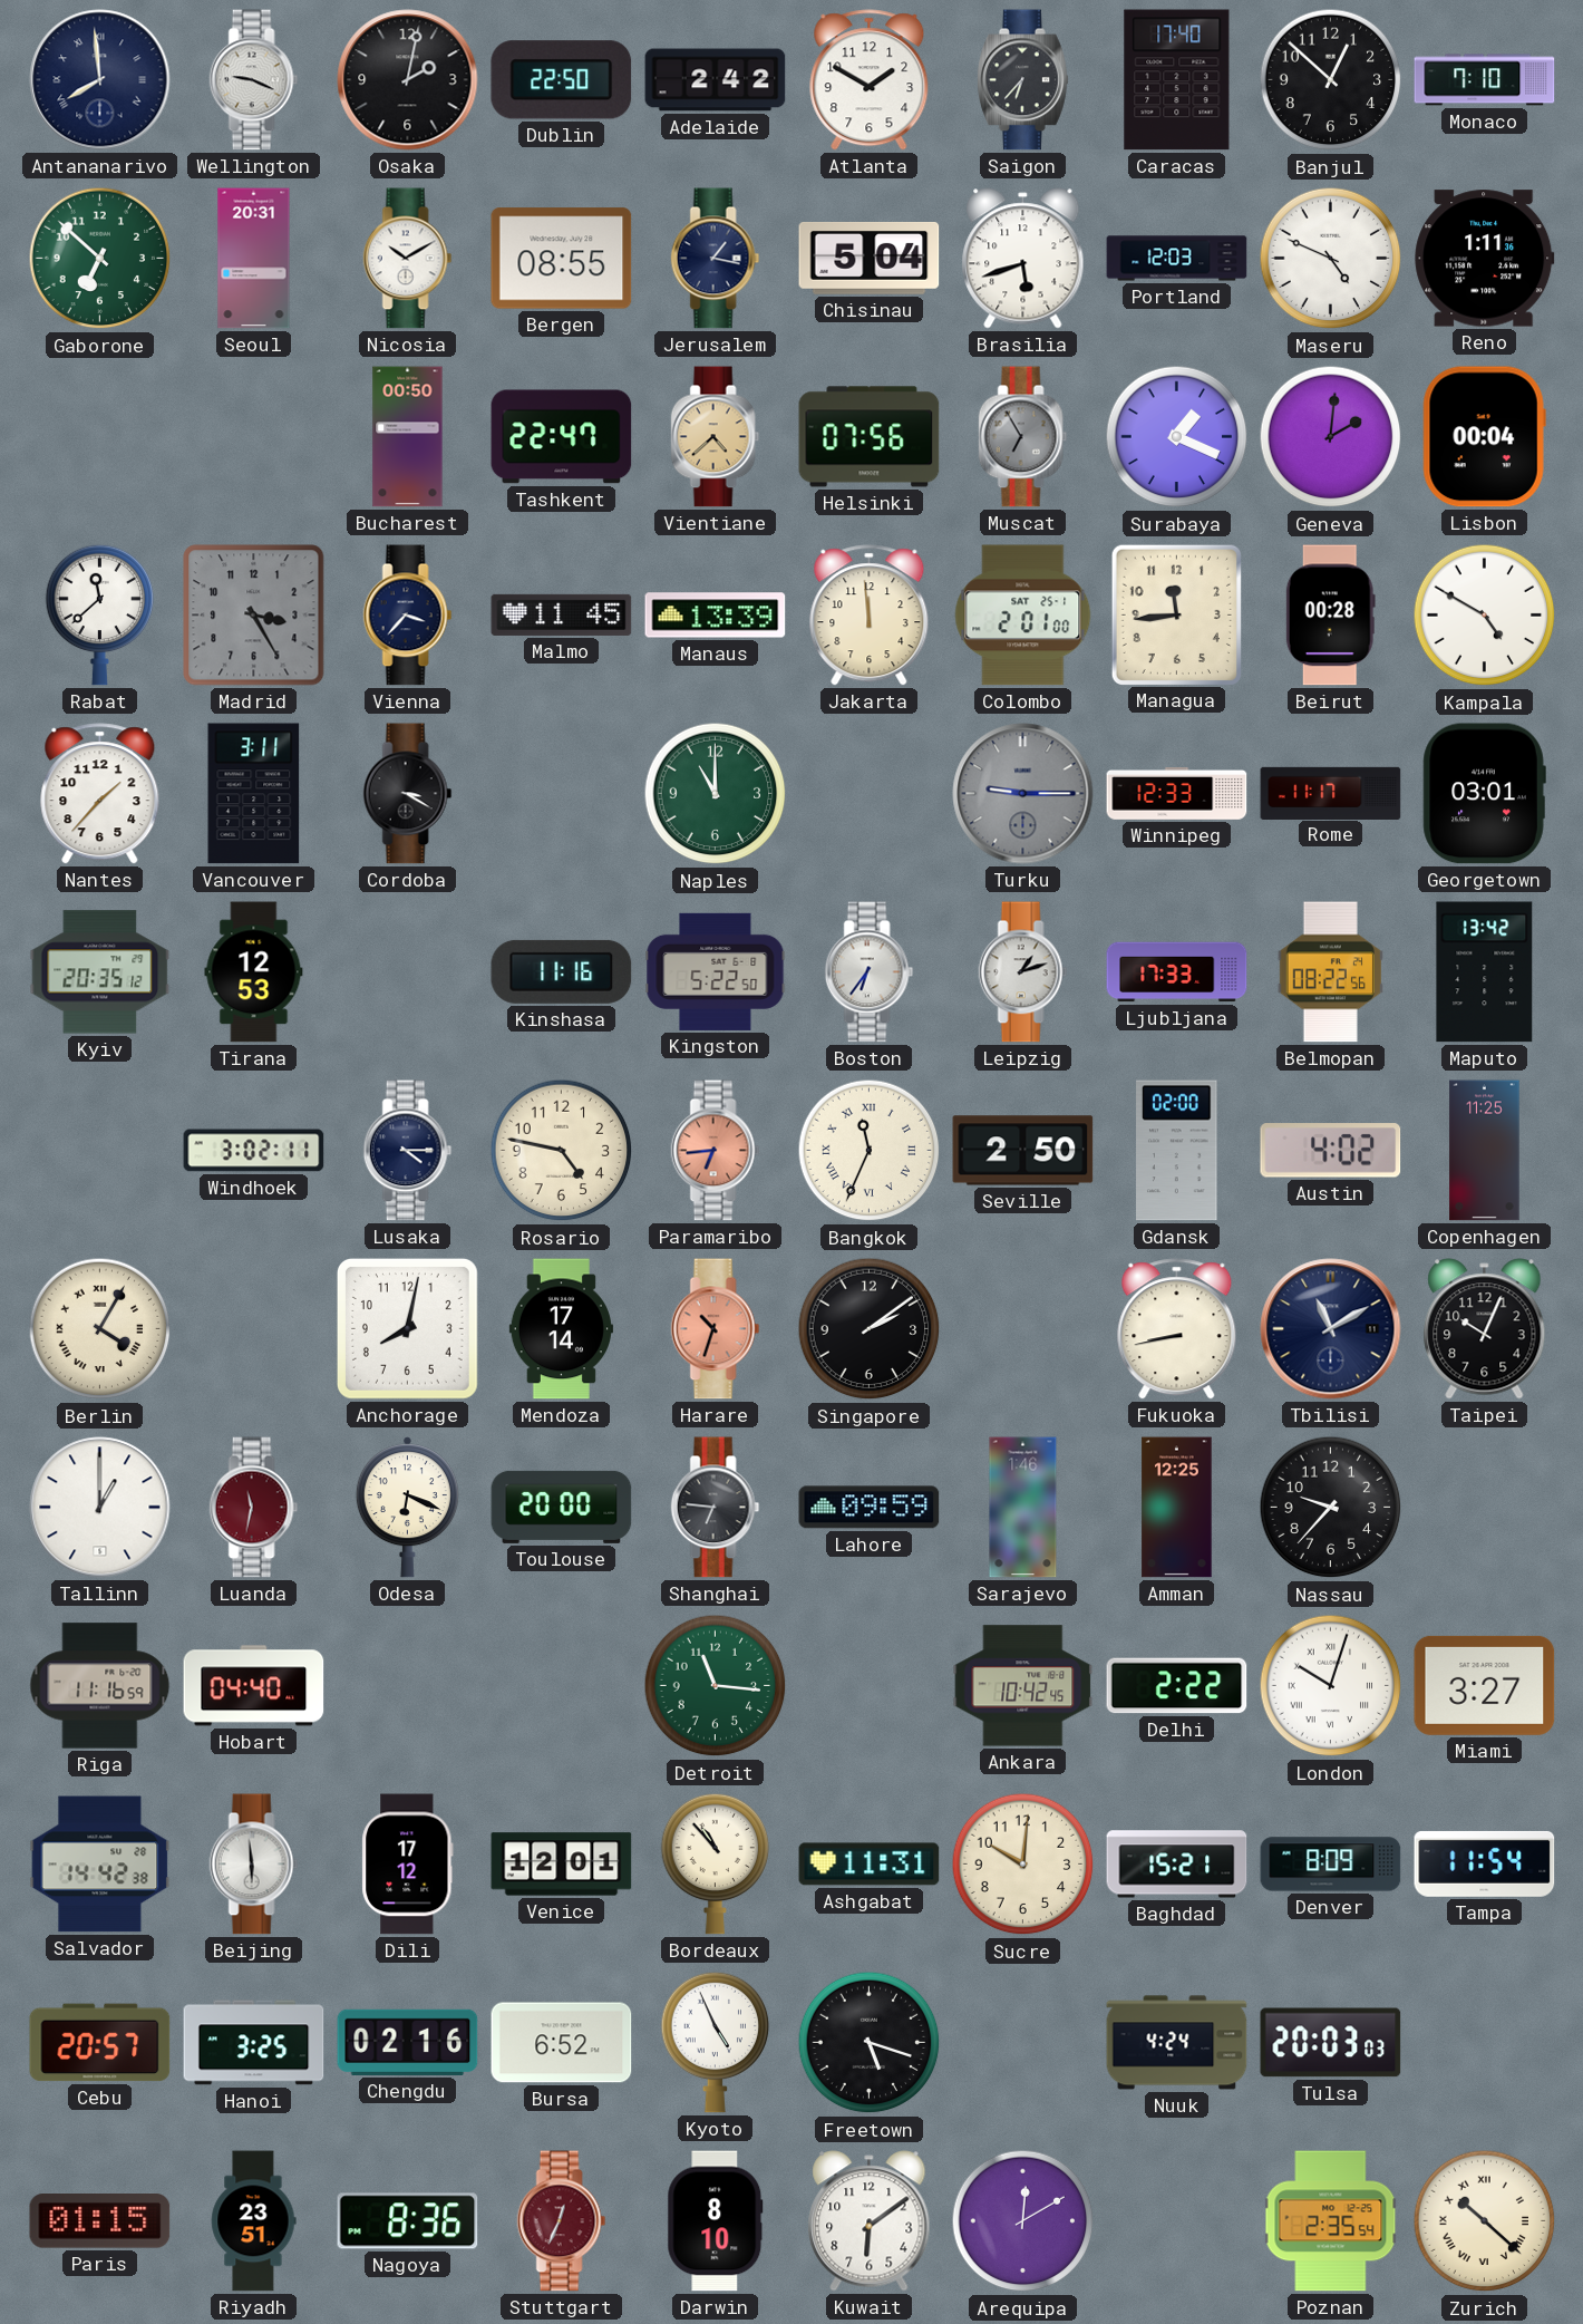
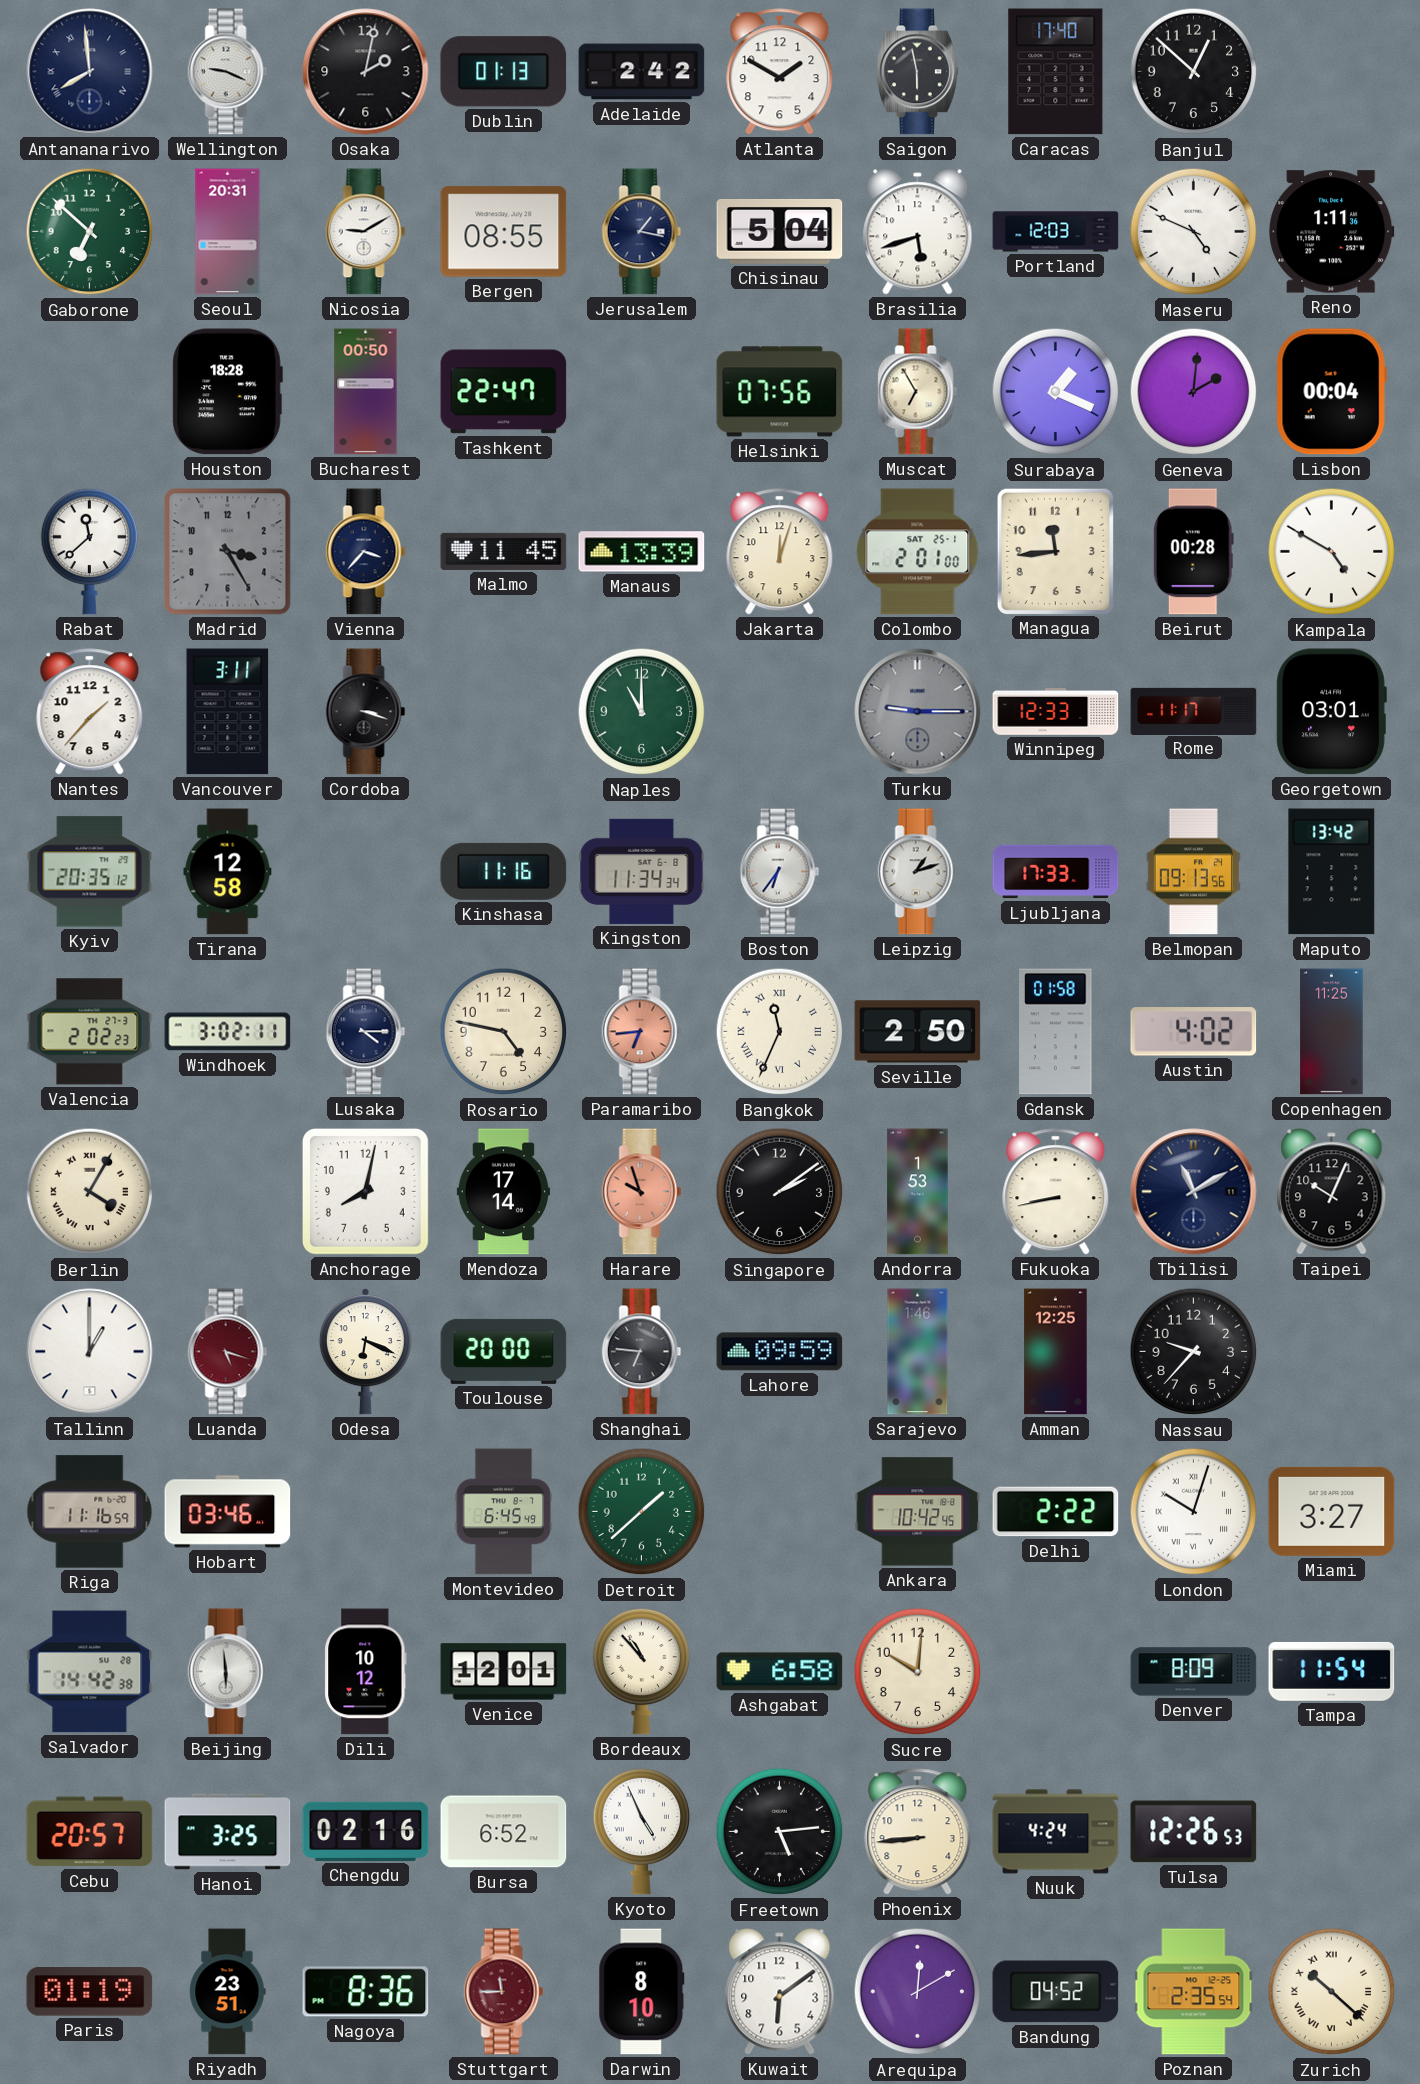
Dublin: 22:50 -> 01:13 (504, 72)
Saigon: 6:37 -> 5:58 (918, 72)
Monaco: 7:10 -> none (1485, 80)
Nicosia: 10:10 -> 9:10 (366, 232)
Houston: none -> 18:28 (227, 392)
Vientiane: 4:38 -> none (716, 437)
Muscat dial: grey -> cream (918, 392)
Jakarta: 11:59 -> 12:03 (780, 552)
Cordoba: 3:20 -> 3:18 (366, 712)
Tirana: 12:53 -> 12:58 (228, 872)
Kingston: 5:22 -> 11:34 (642, 871)
Belmopan: 08:22 -> 09:13 (1193, 872)
Valencia: none -> 2:02 (90, 1032)
Gdansk: 02:00 -> 01:58 (1056, 1032)
Harare: 10:33 -> 9:57 (642, 1192)
Andorra: none -> 1:53 (918, 1192)
Luanda: 11:32 -> 5:18 (228, 1352)
Hobart: 04:40 -> 03:46 (228, 1512)
Montevideo: none -> 6:45 (504, 1512)
Detroit: 11:16 -> 1:38 (642, 1512)
Dili: 17:12 -> 10:12 (366, 1672)
Ashgabat: 11:31 -> 6:58 (780, 1672)
Baghdad: 15:21 -> none (1177, 1865)
Freetown: 5:18 -> 5:14 (780, 1832)
Phoenix: none -> 8:44 (918, 1832)
Tulsa: 20:03 -> 12:26 (1194, 1832)
Paris: 01:15 -> 01:19 (90, 1992)
Stuttgart: 12:34 -> 11:45 (504, 1992)
Bandung: none -> 04:52 (1056, 1992)
